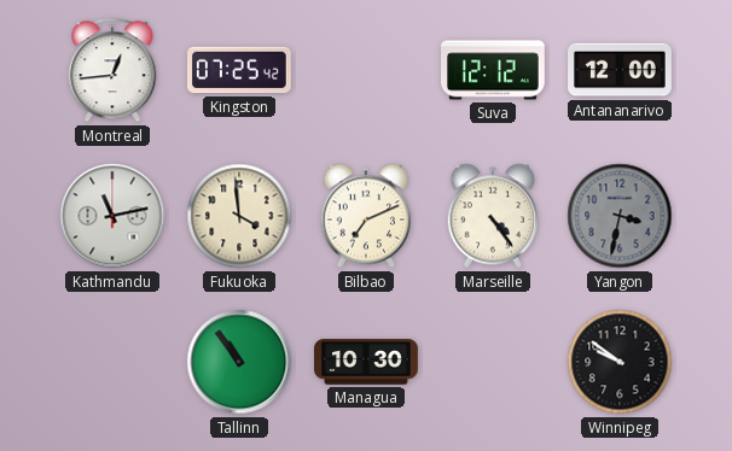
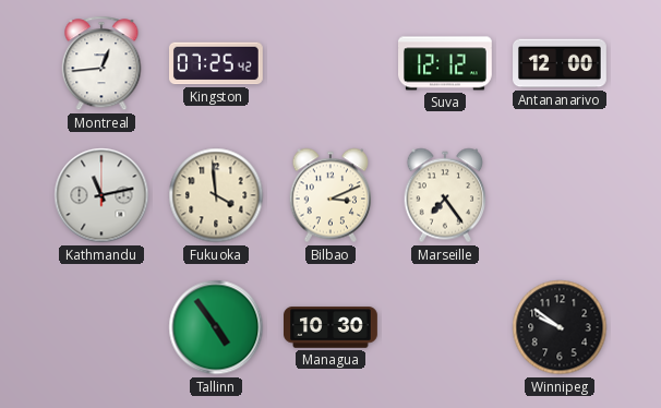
Bilbao: 7:11 -> 3:11 (330, 195)
Marseille: 4:24 -> 7:24 (445, 195)
Yangon: 3:32 -> none (620, 216)
Tallinn: 10:54 -> 4:54 (216, 327)
